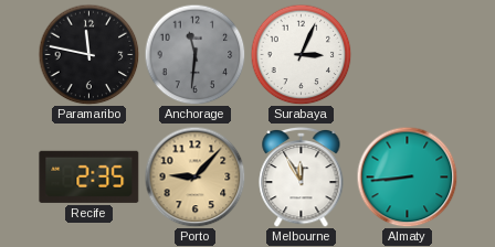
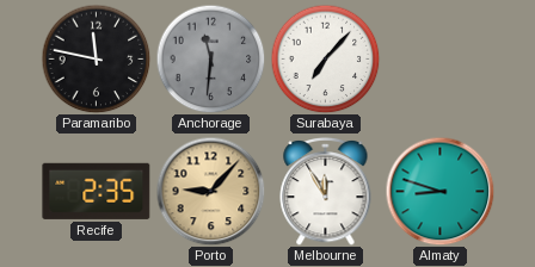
Surabaya: 3:04 -> 7:07 (325, 58)
Almaty: 8:44 -> 8:48 (439, 191)
